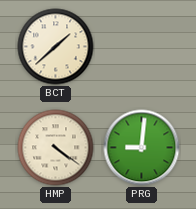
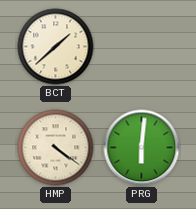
PRG: 9:01 -> 6:01 (142, 148)
